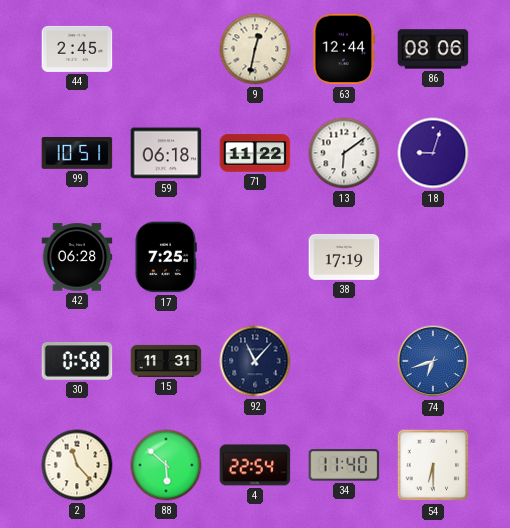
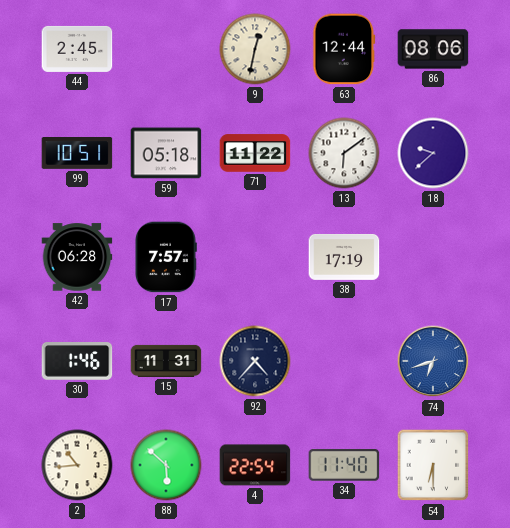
59: 06:18 -> 05:18 (166, 153)
18: 9:03 -> 9:38 (433, 153)
17: 7:25 -> 7:57 (166, 257)
30: 0:58 -> 1:46 (77, 361)
92: 11:07 -> 4:37 (255, 361)
2: 11:23 -> 10:44 (77, 465)
